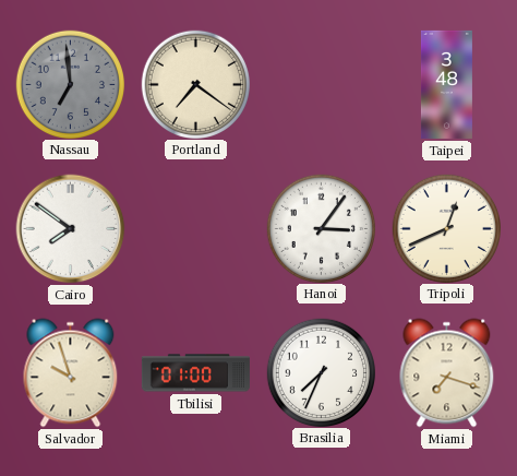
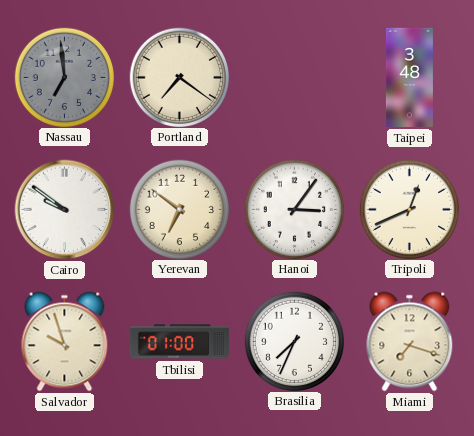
Cairo: 7:51 -> 9:51 (65, 210)
Yerevan: none -> 6:51 (179, 209)
